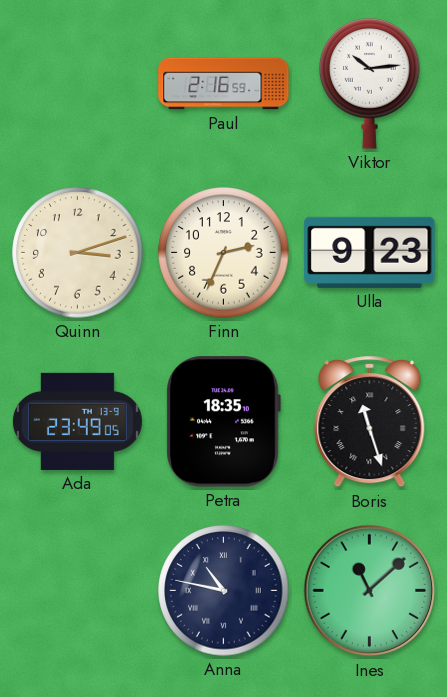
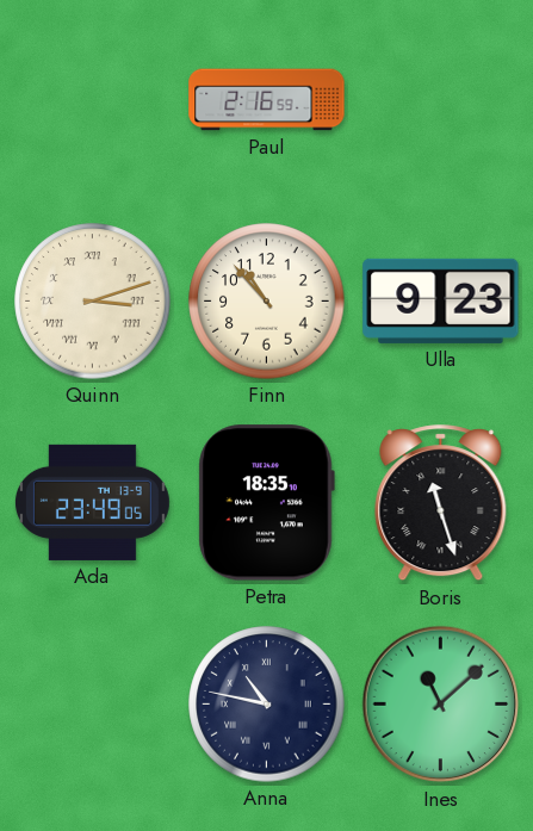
Viktor: 10:14 -> none (370, 84)
Quinn numerals: Arabic -> Roman (93, 302)
Finn: 2:34 -> 10:53 (267, 302)
